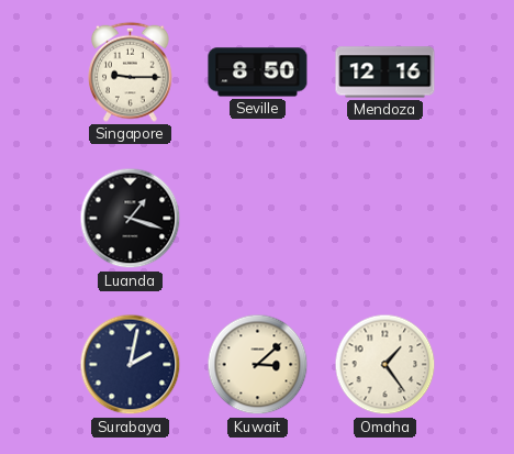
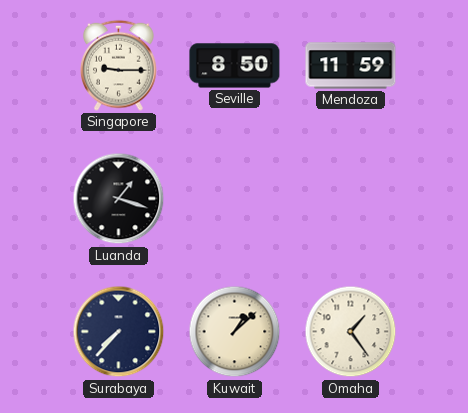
Mendoza: 12:16 -> 11:59 (351, 66)
Surabaya: 2:02 -> 7:37 (119, 332)
Kuwait: 3:08 -> 1:08 (235, 332)
